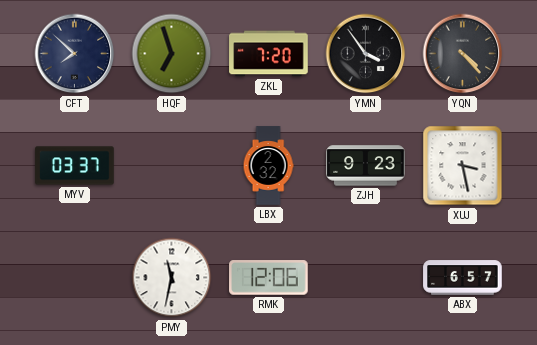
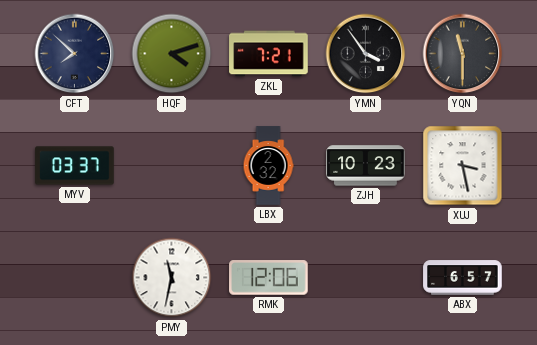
HQF: 6:57 -> 4:12 (172, 54)
ZKL: 7:20 -> 7:21 (269, 54)
YQN: 4:23 -> 11:30 (463, 54)
ZJH: 9:23 -> 10:23 (366, 166)
